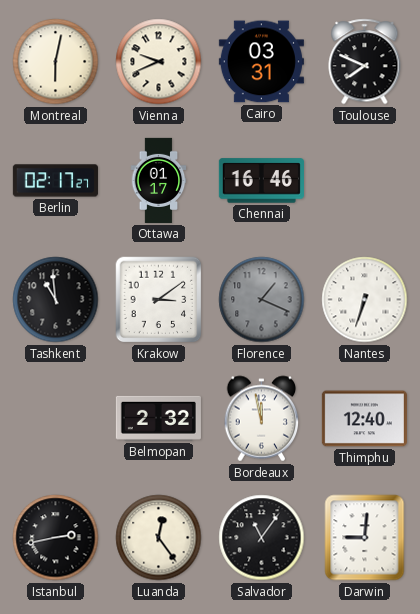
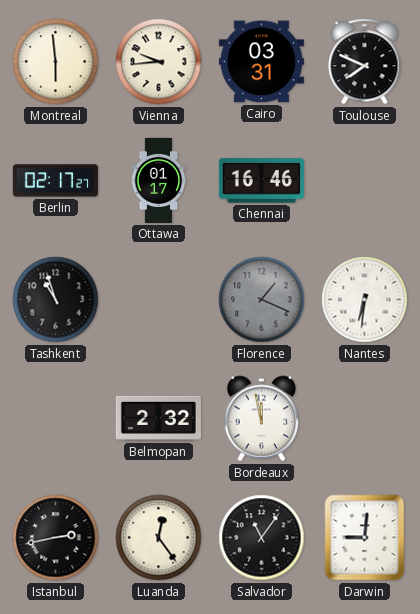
Montreal: 6:02 -> 5:59 (56, 62)
Vienna: 9:41 -> 9:44 (159, 62)
Tashkent: 10:59 -> 10:57 (56, 300)
Krakow: 3:09 -> none (159, 300)
Nantes: 6:33 -> 6:31 (365, 300)
Thimphu: 12:40 -> none (364, 419)
